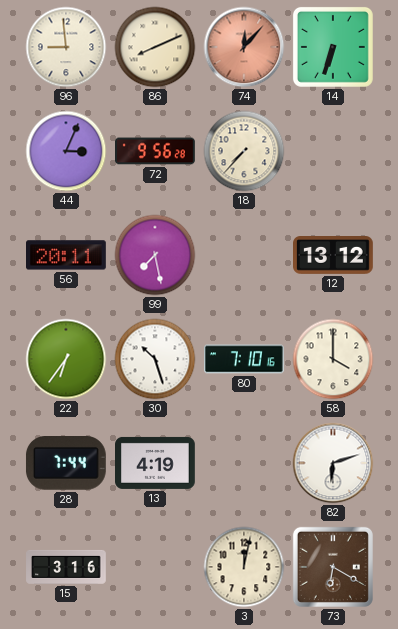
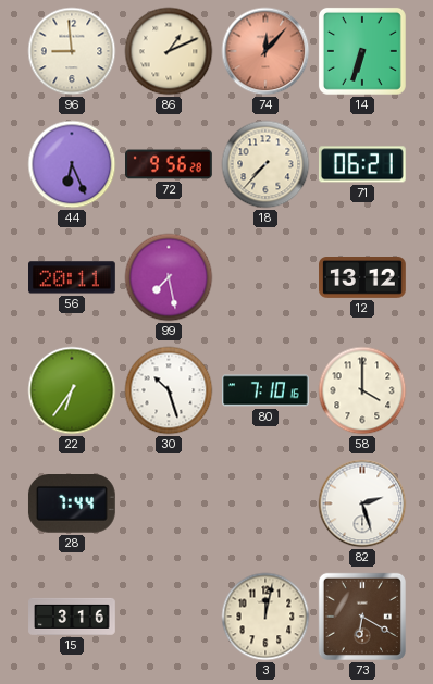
86: 8:11 -> 1:11 (169, 51)
44: 3:04 -> 6:26 (72, 164)
71: none -> 06:21 (362, 164)
13: 4:19 -> none (156, 463)
82: 6:12 -> 2:27 (362, 503)
